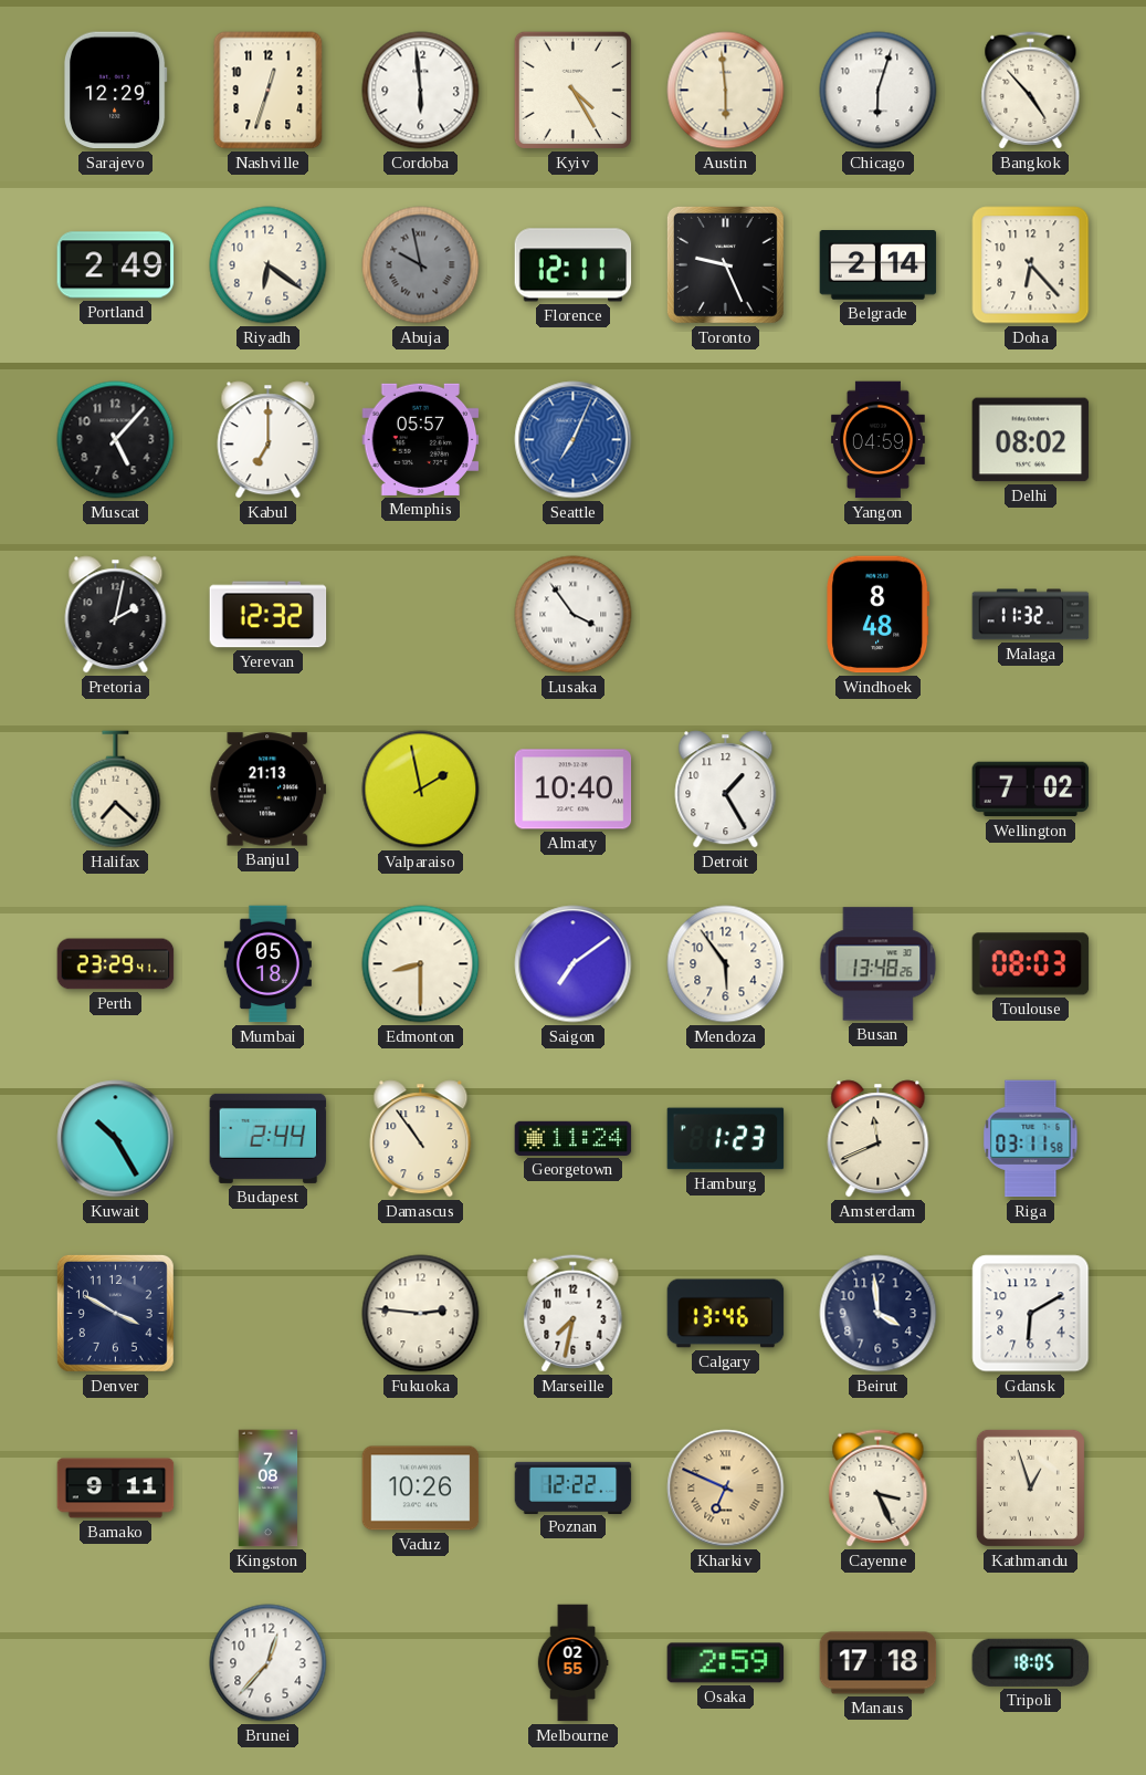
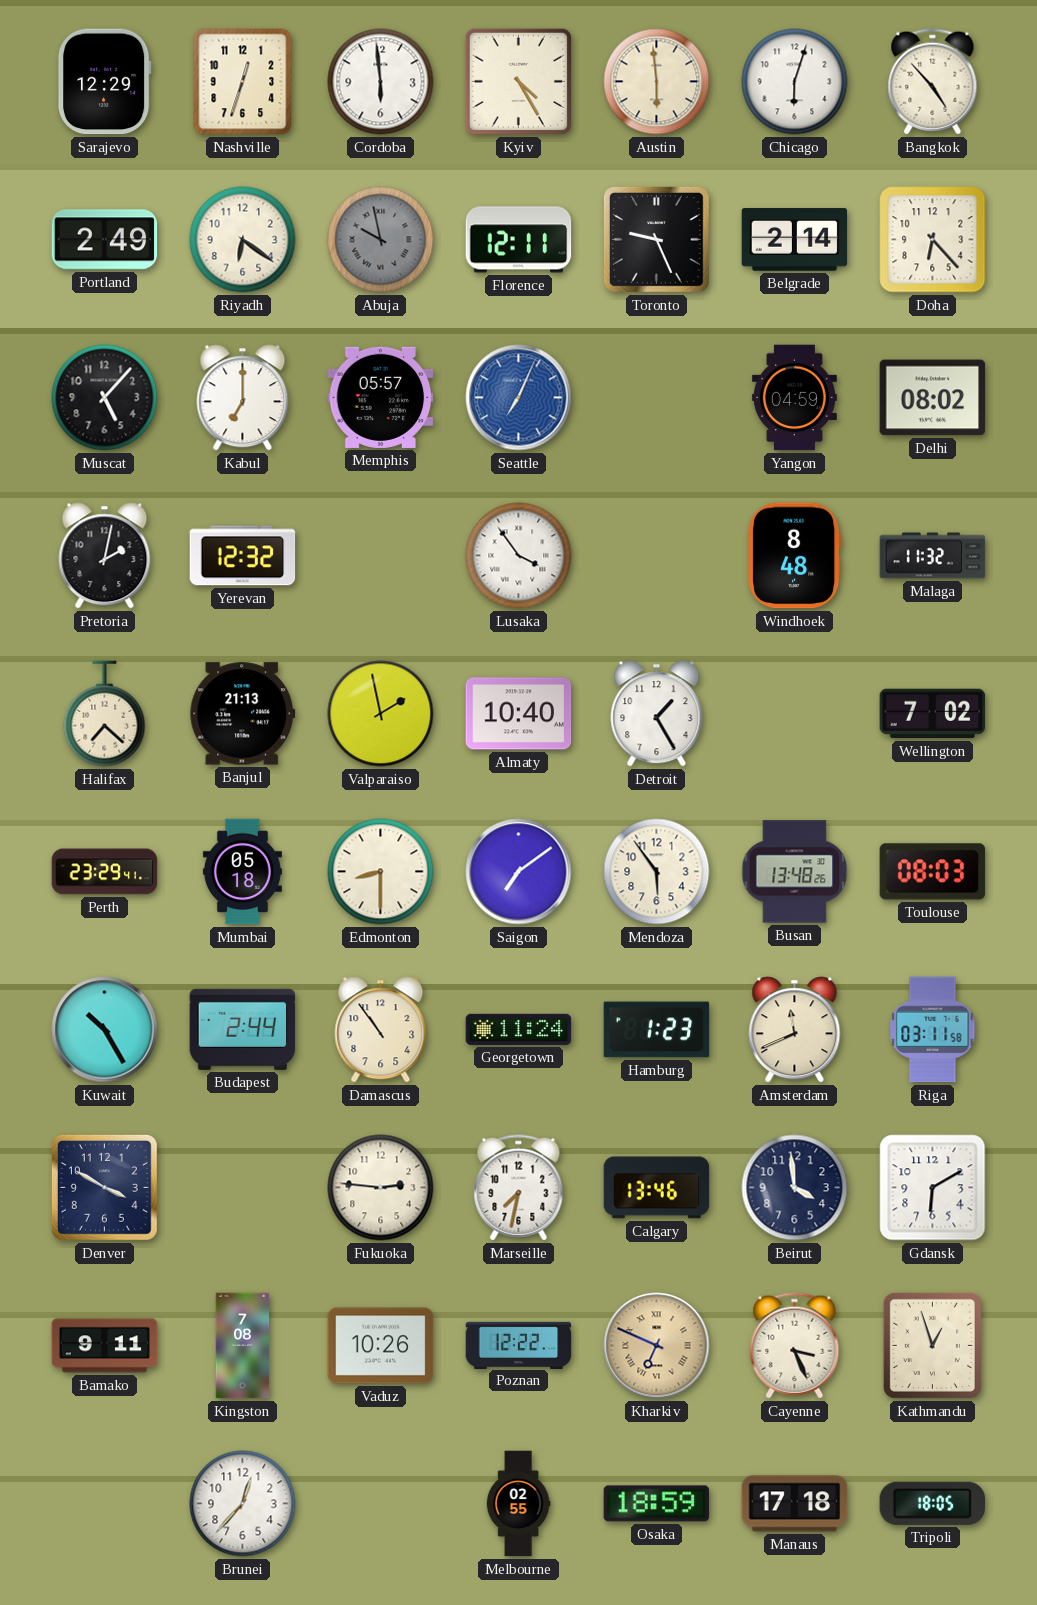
Osaka: 2:59 -> 18:59 (657, 1504)
